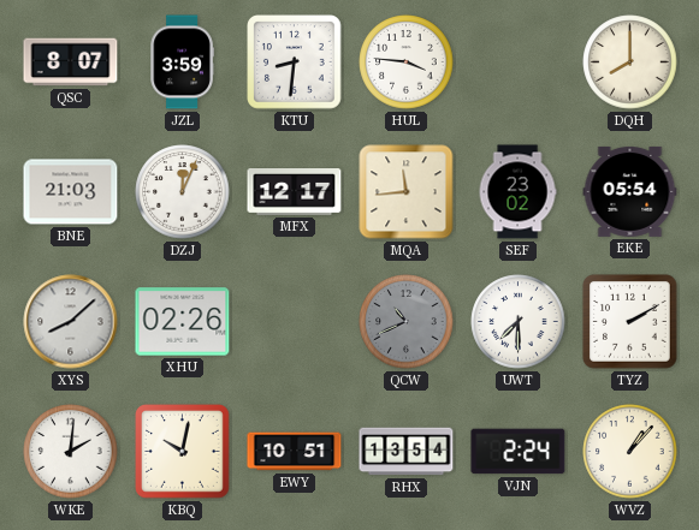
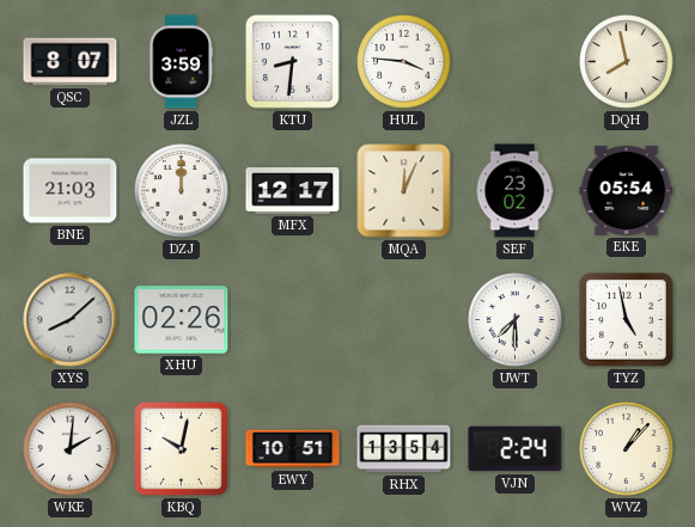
DQH: 8:00 -> 7:58 (627, 62)
DZJ: 12:04 -> 12:00 (182, 191)
MQA: 11:44 -> 12:04 (404, 191)
QCW: 10:41 -> none (407, 322)
TYZ: 2:10 -> 4:58 (627, 320)
